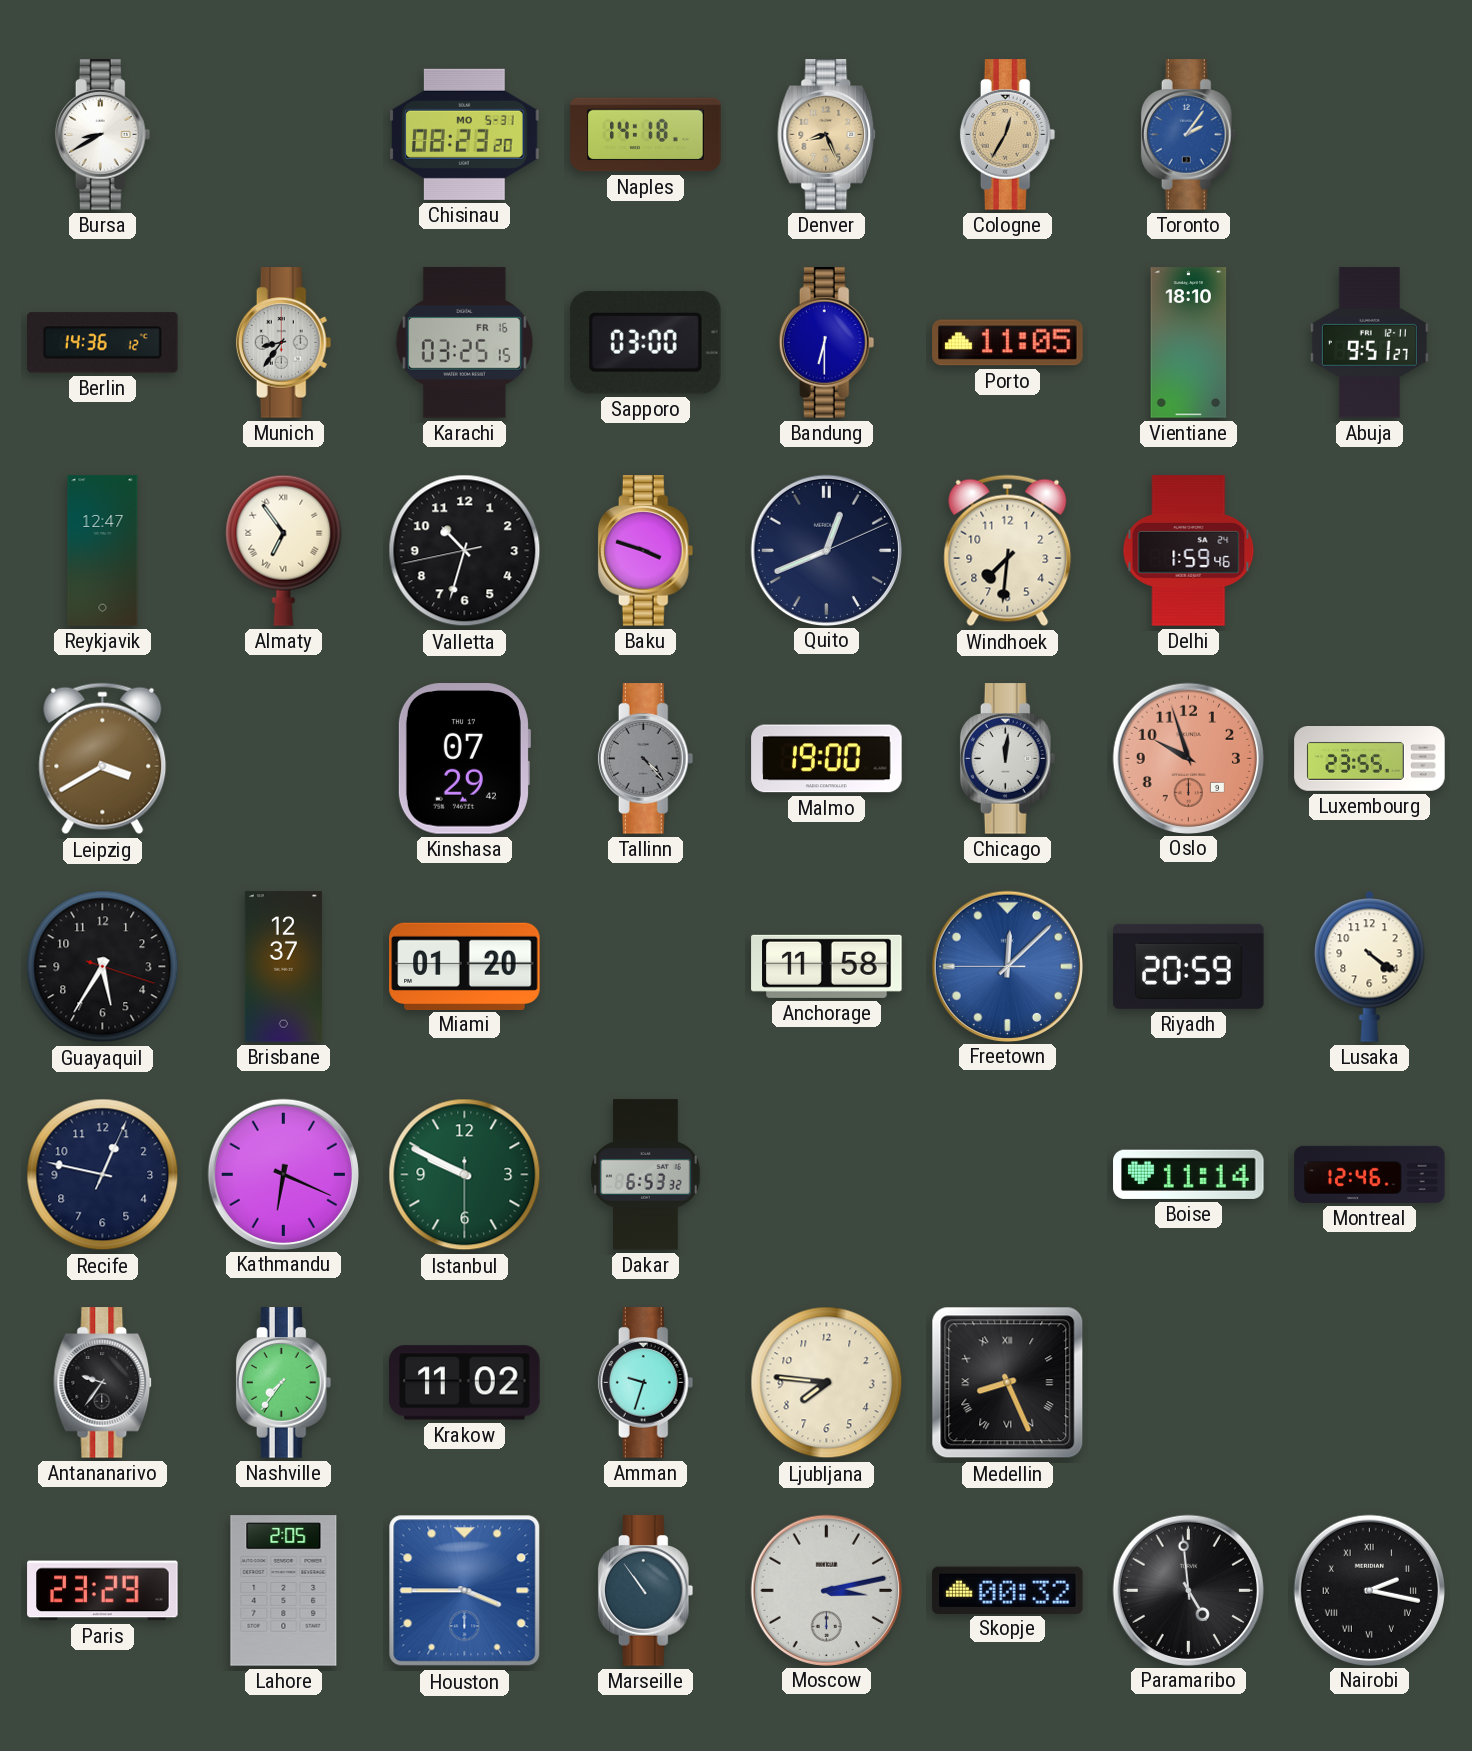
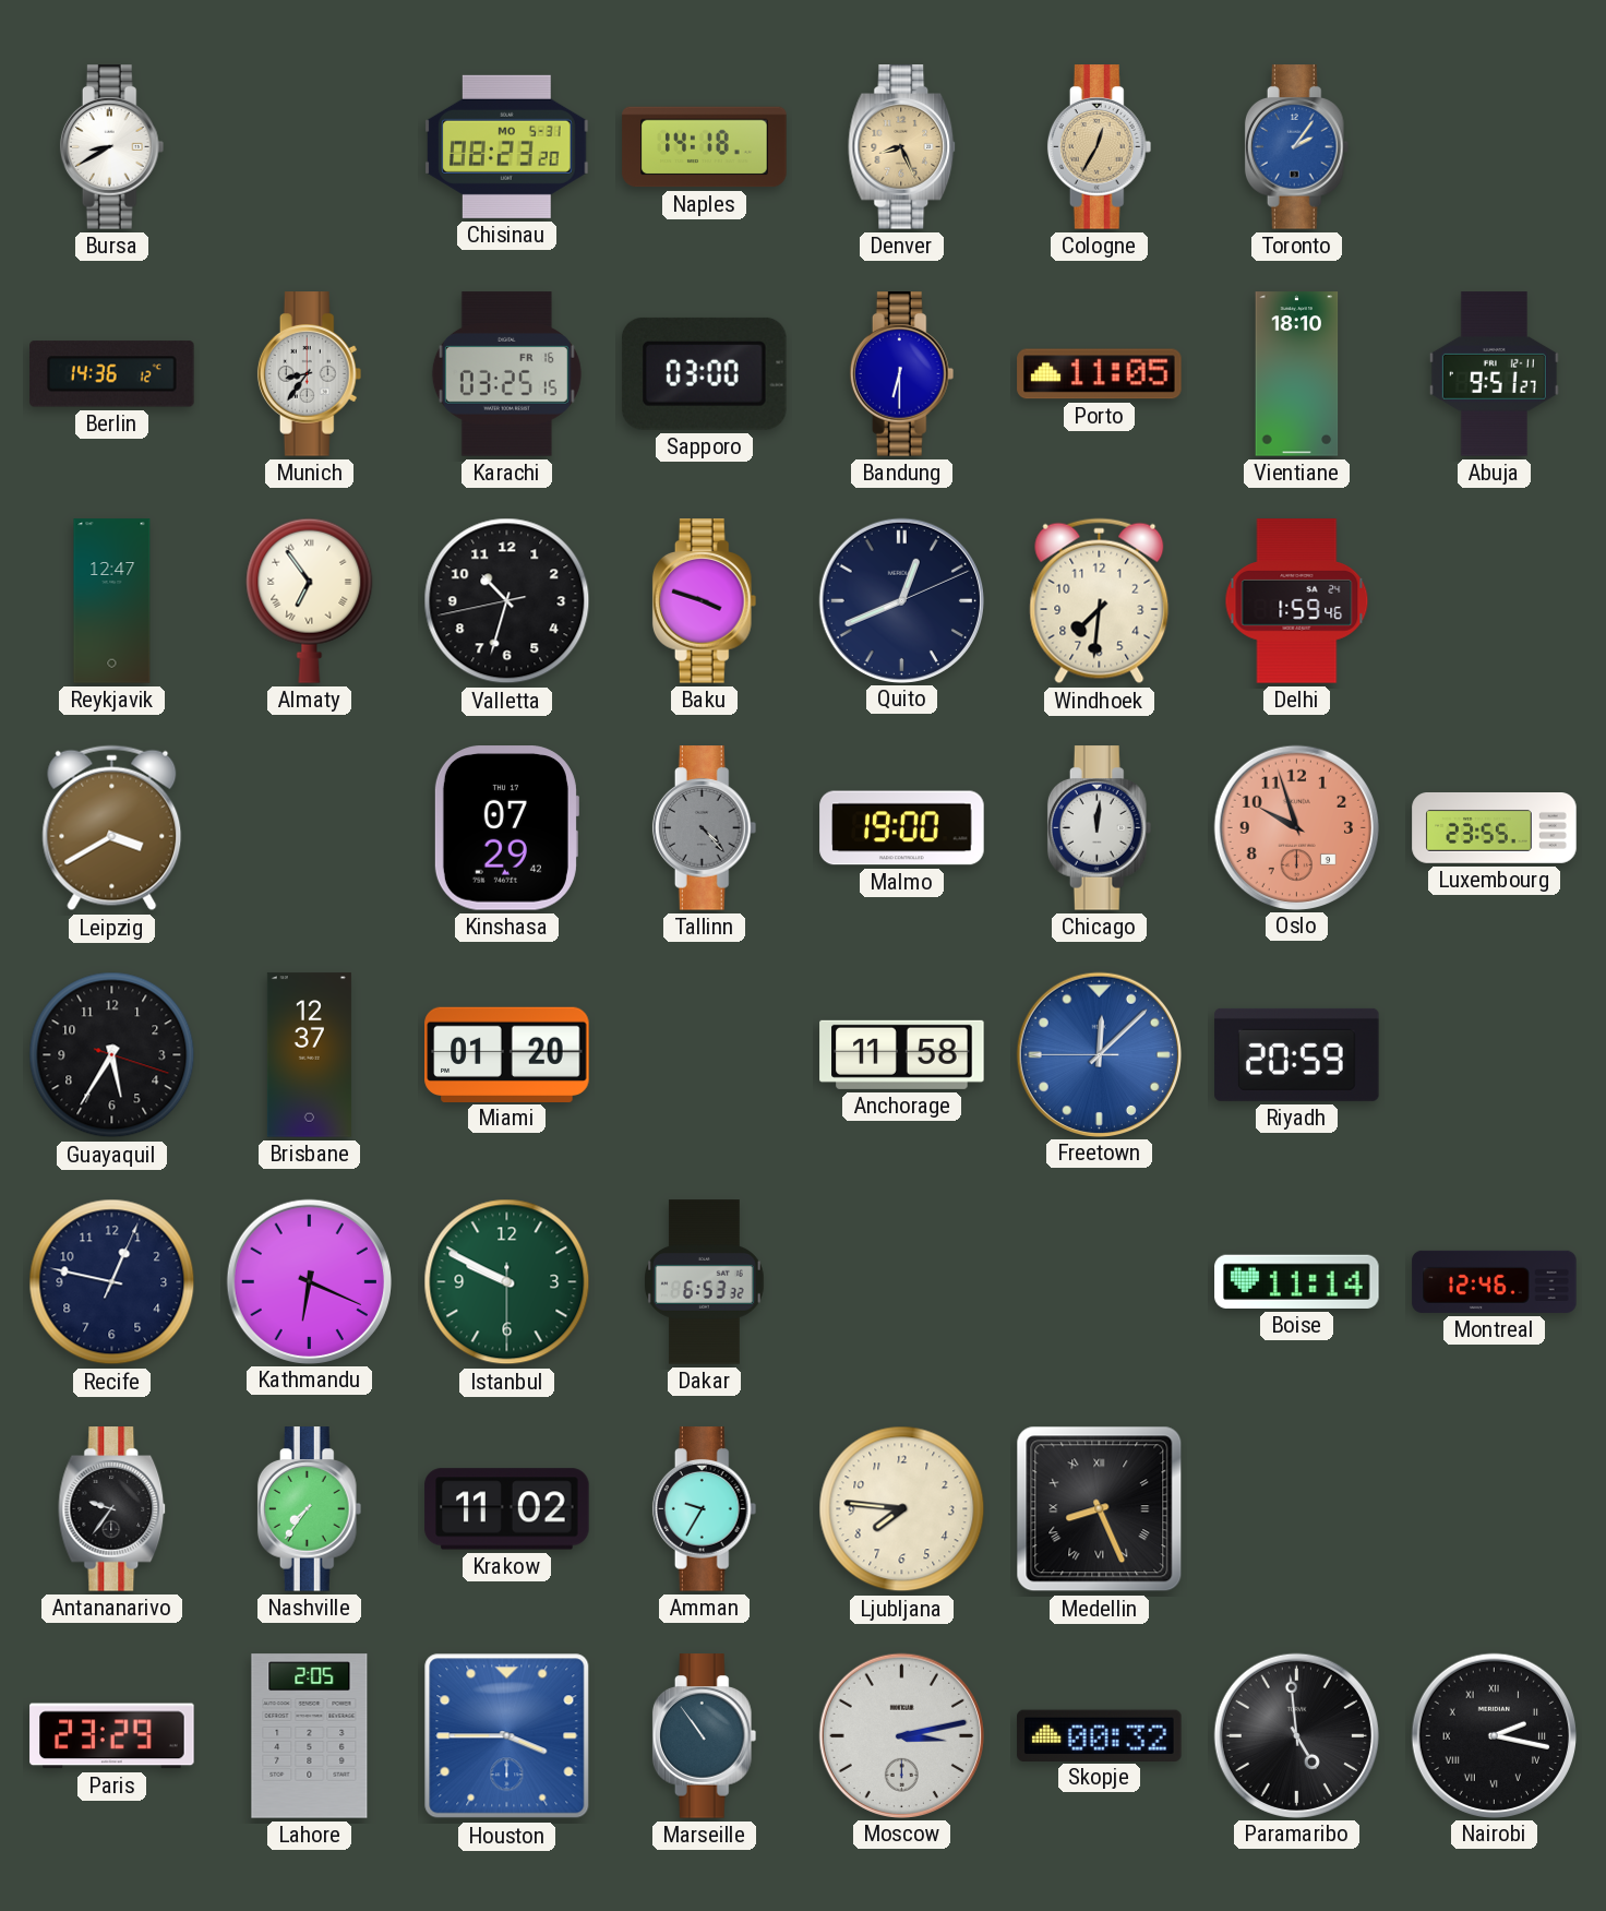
Lusaka: 4:21 -> none (1370, 966)
Amman: 9:33 -> 9:35 (705, 1509)
